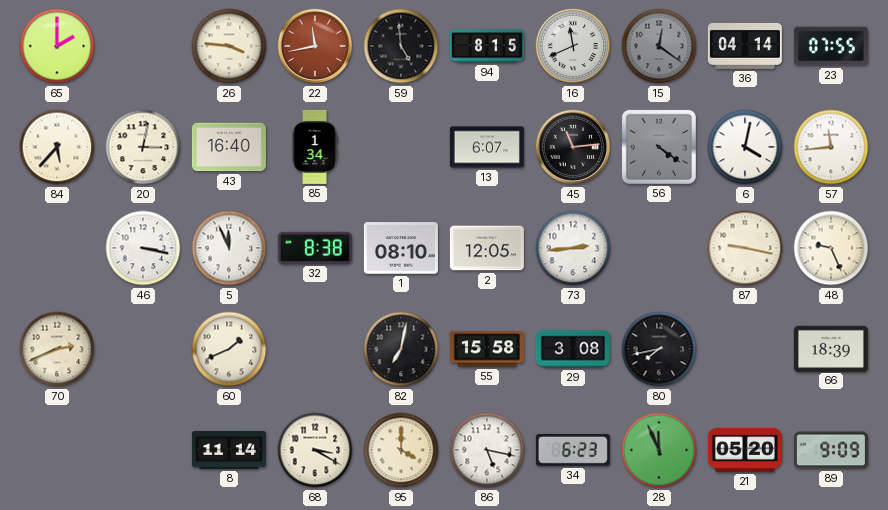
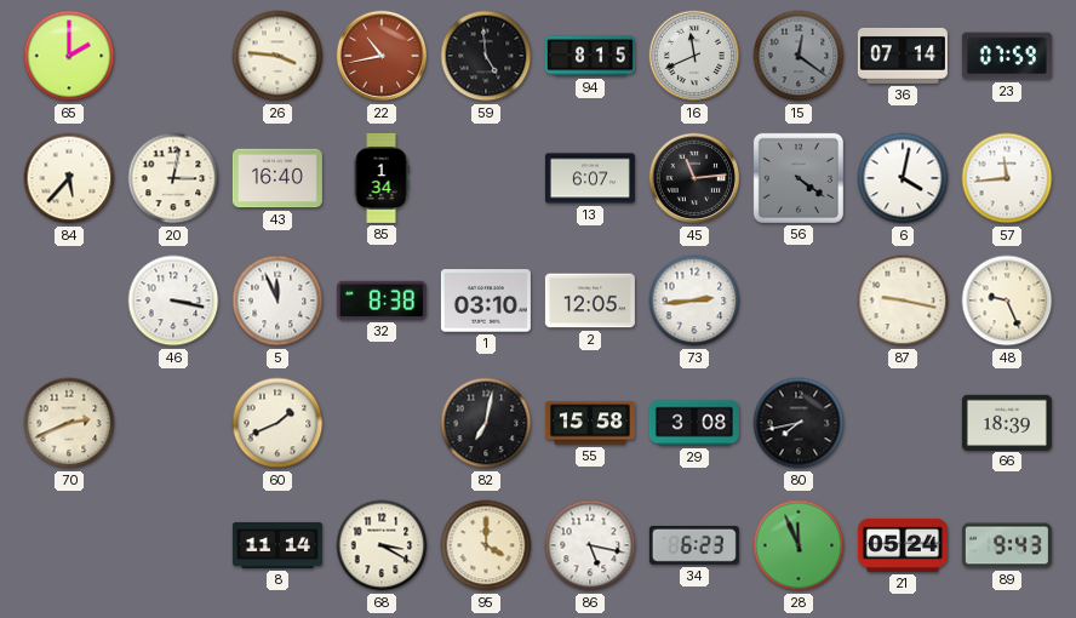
22: 11:43 -> 10:43 (382, 56)
36: 04:14 -> 07:14 (903, 56)
23: 07:55 -> 07:59 (1007, 56)
1: 08:10 -> 03:10 (486, 301)
21: 05:20 -> 05:24 (903, 545)
89: 9:09 -> 9:43 (1007, 545)
